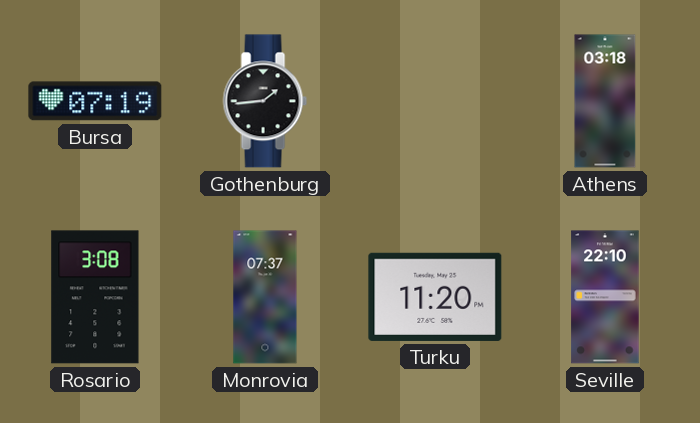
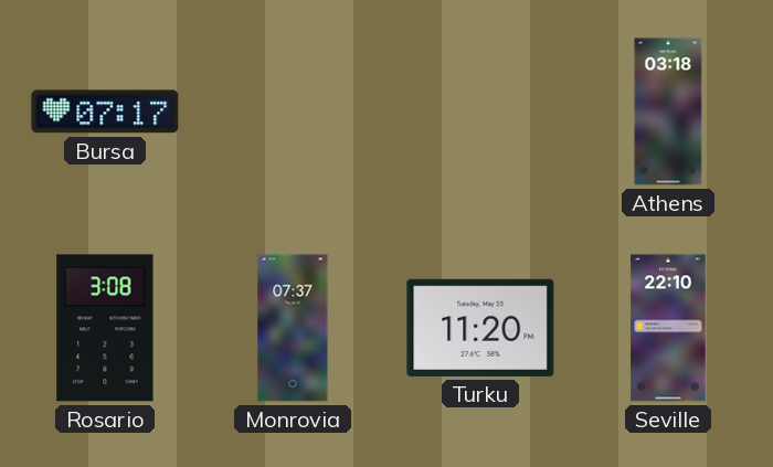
Bursa: 07:19 -> 07:17 (105, 112)
Gothenburg: 1:44 -> none (265, 101)
